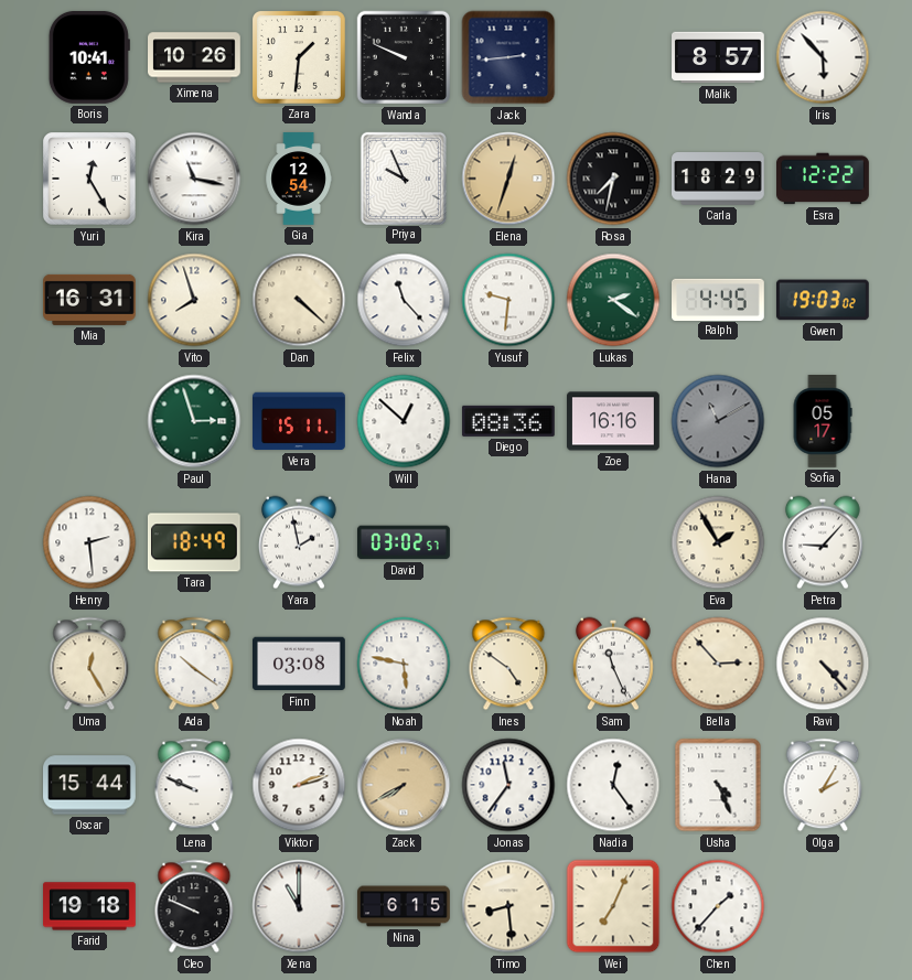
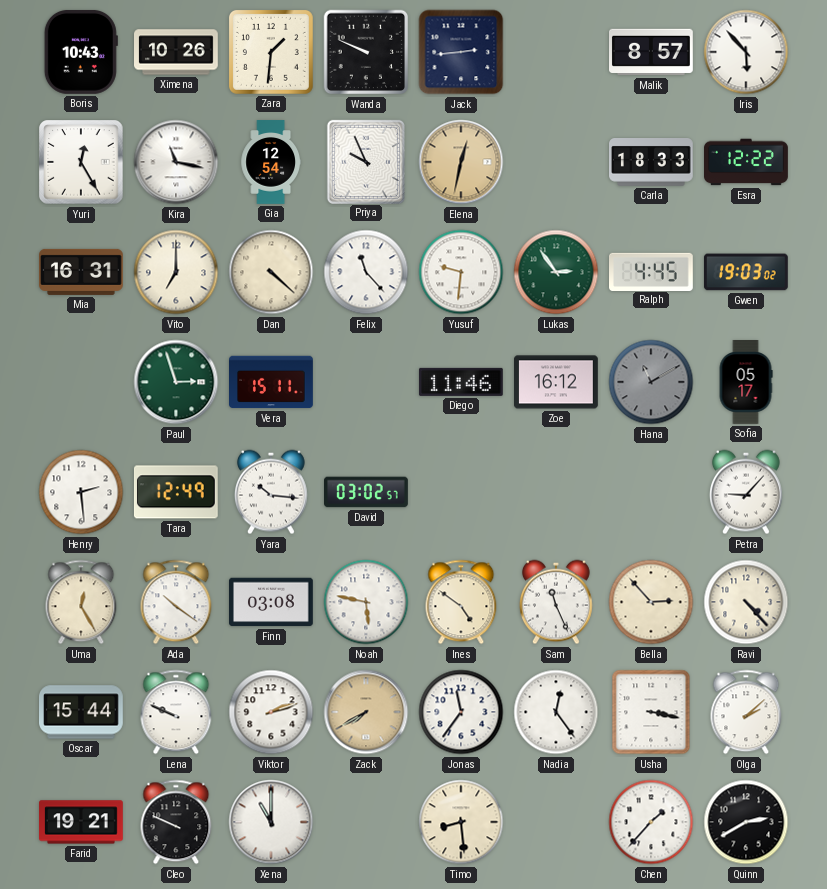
Boris: 10:41 -> 10:43 (81, 52)
Elena: 12:33 -> 12:32 (461, 162)
Rosa: 7:32 -> none (613, 179)
Carla: 18:29 -> 18:33 (652, 163)
Vito: 7:57 -> 7:00 (176, 272)
Lukas: 2:21 -> 2:54 (556, 272)
Will: 12:52 -> none (404, 421)
Diego: 08:36 -> 11:46 (461, 382)
Zoe: 16:16 -> 16:12 (557, 382)
Tara: 18:49 -> 12:49 (176, 492)
Yara: 1:58 -> 10:16 (271, 492)
Eva: 1:55 -> none (718, 542)
Usha: 4:26 -> 3:17 (651, 712)
Olga: 2:05 -> 2:08 (746, 712)
Farid: 19:18 -> 19:21 (82, 822)
Nina: 6:15 -> none (404, 906)
Wei: 7:04 -> none (613, 906)
Quinn: none -> 2:40 (746, 822)
